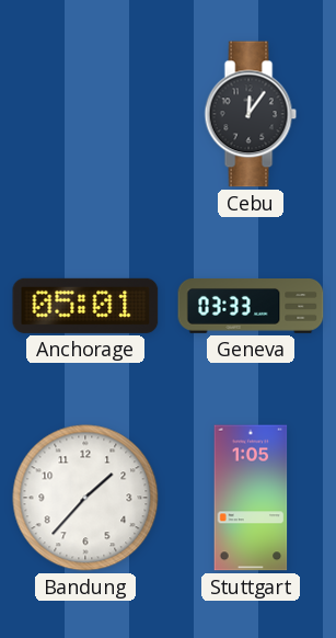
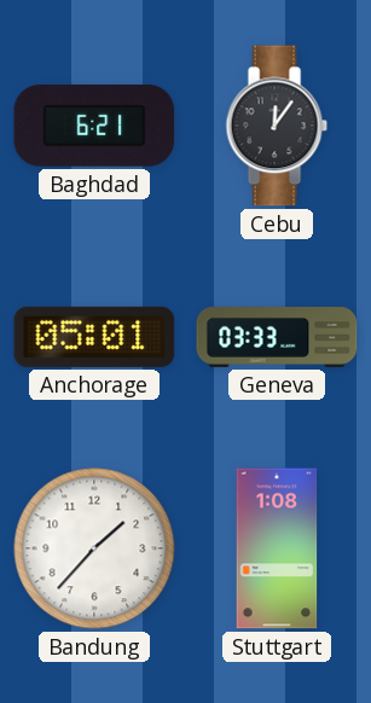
Baghdad: none -> 6:21 (94, 126)
Stuttgart: 1:05 -> 1:08 (277, 548)
